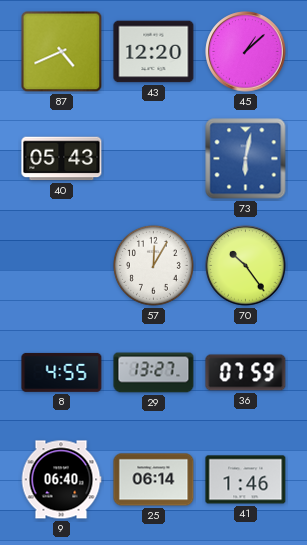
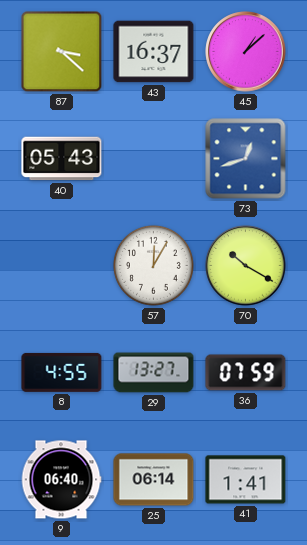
87: 4:41 -> 3:22 (62, 52)
43: 12:20 -> 16:37 (154, 52)
73: 6:02 -> 12:42 (246, 159)
70: 10:24 -> 10:20 (246, 266)
41: 1:46 -> 1:41 (246, 480)
